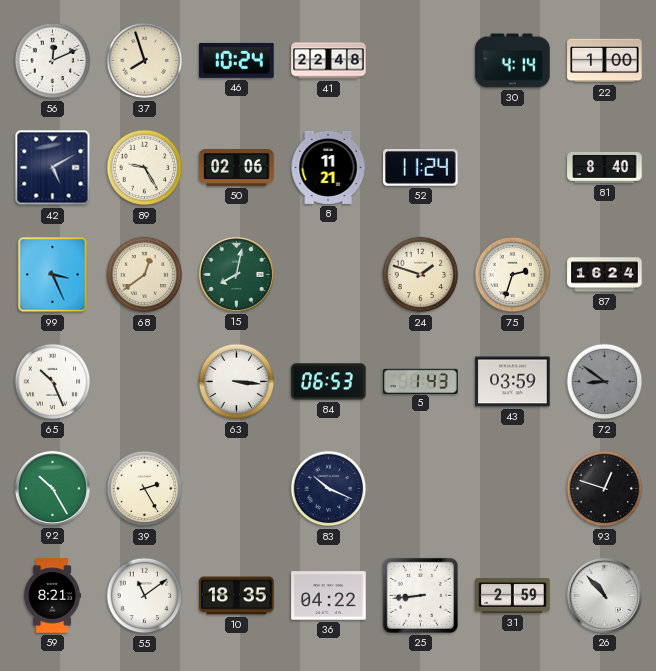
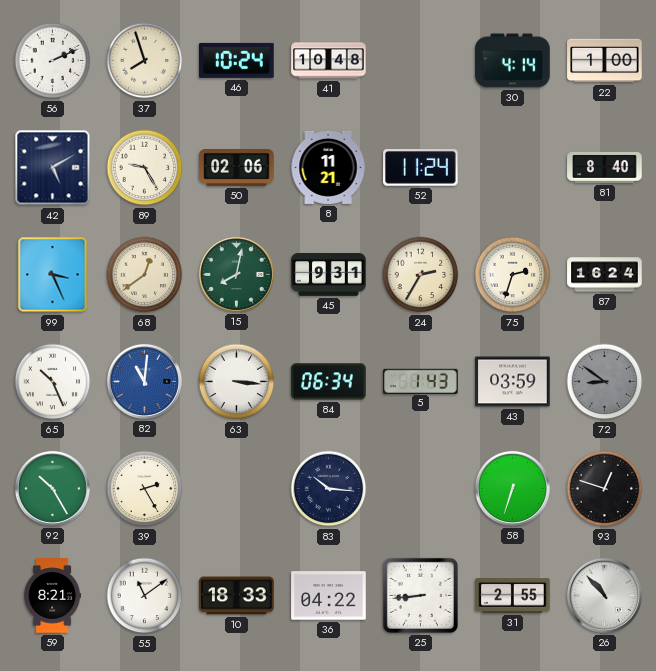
56: 12:11 -> 2:11 (53, 61)
41: 22:48 -> 10:48 (329, 61)
45: none -> 9:31 (329, 275)
24: 1:48 -> 2:35 (421, 275)
82: none -> 11:01 (144, 381)
84: 06:53 -> 06:34 (329, 382)
83: 10:19 -> 10:16 (329, 489)
58: none -> 6:33 (512, 488)
10: 18:35 -> 18:33 (237, 596)
31: 2:59 -> 2:55 (513, 596)
